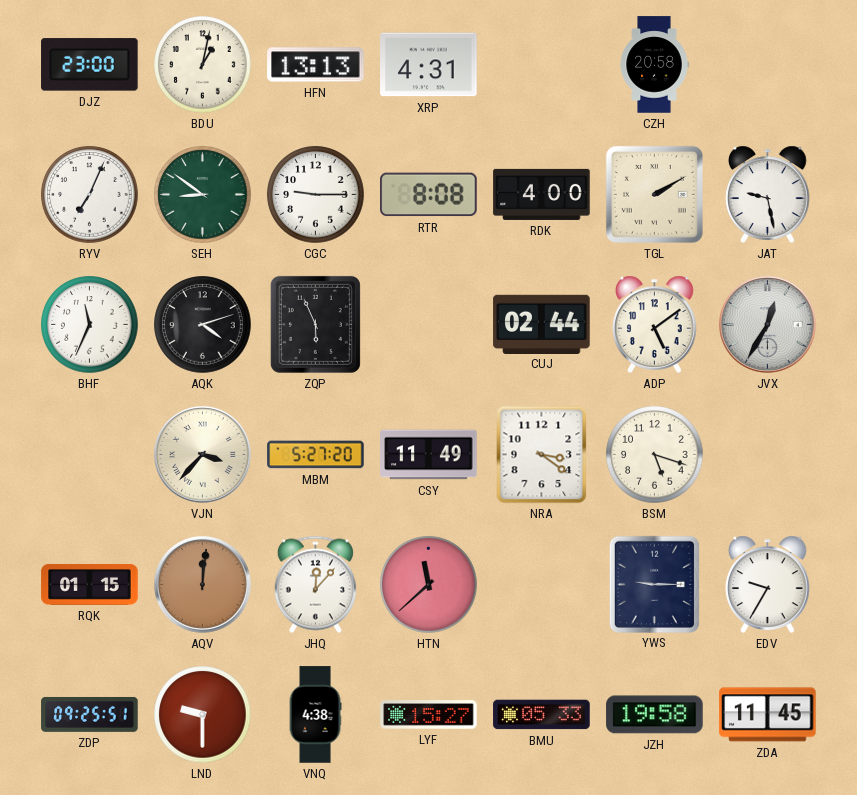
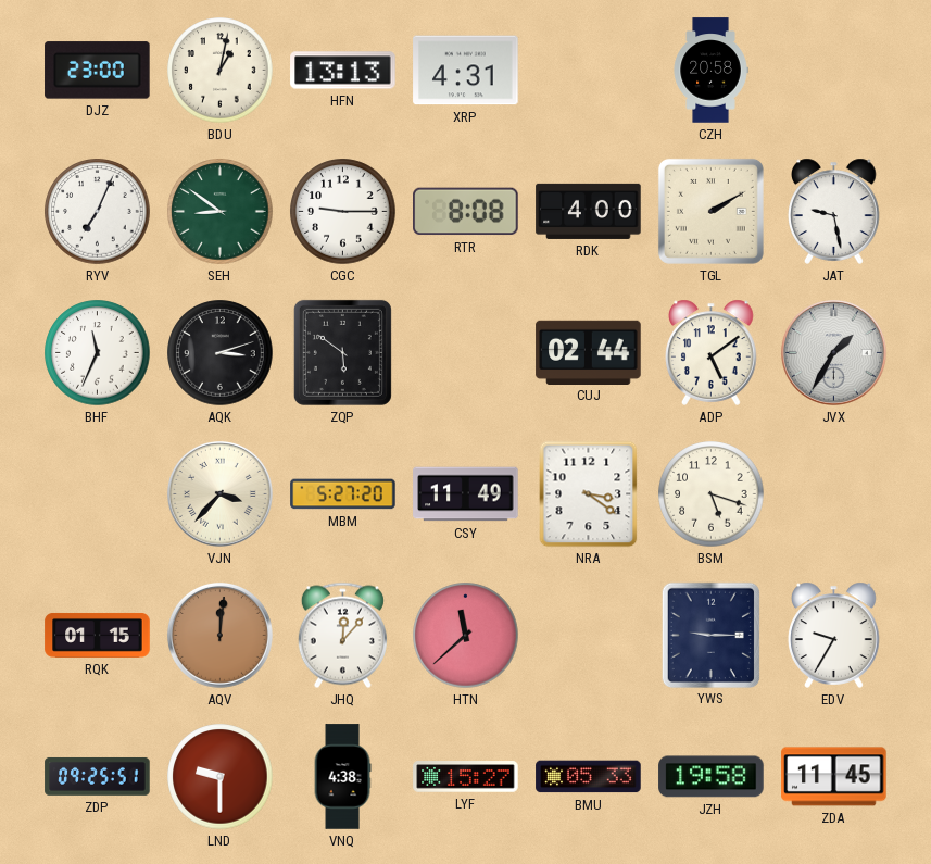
AQK: 4:12 -> 3:12 (221, 353)
ZQP: 5:56 -> 5:51 (342, 352)
JVX: 12:35 -> 1:35 (833, 352)
